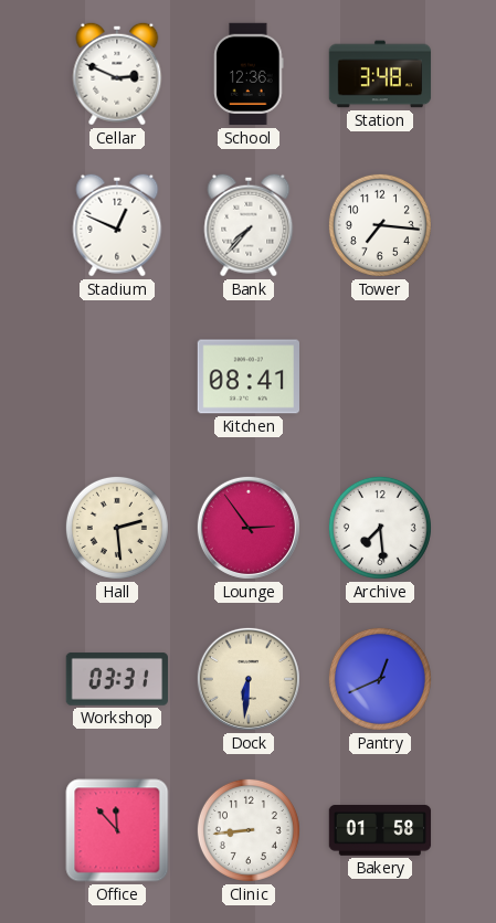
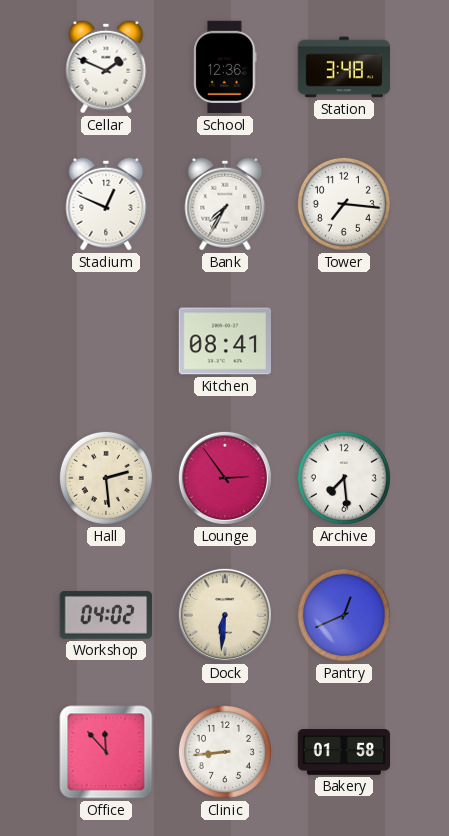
Cellar: 2:49 -> 1:49 (106, 67)
Bank: 7:37 -> 7:35 (225, 204)
Workshop: 03:31 -> 04:02 (105, 615)
